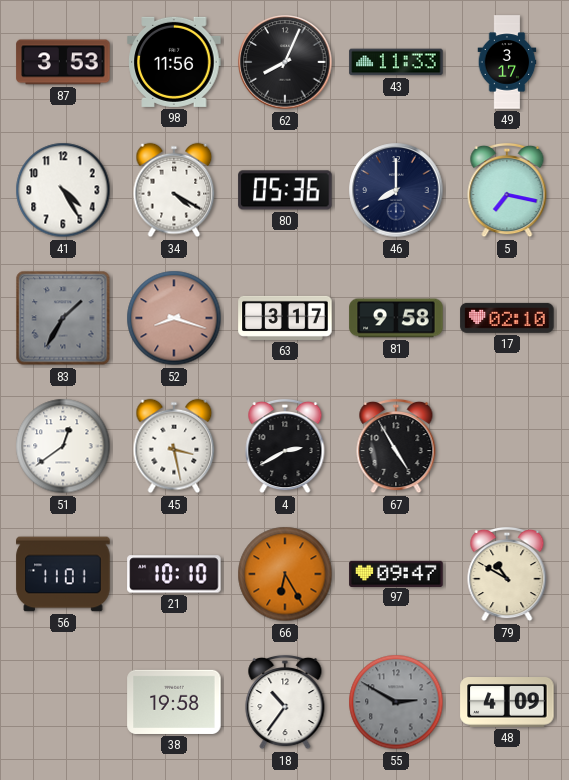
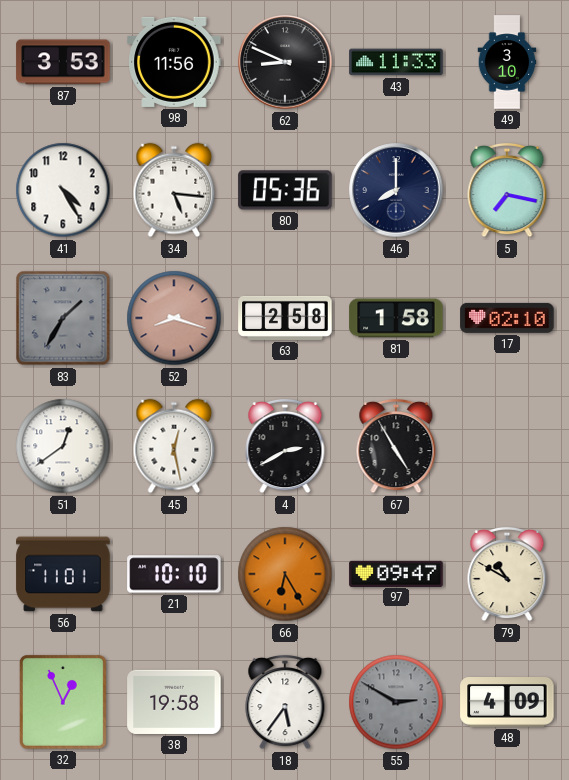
62: 8:04 -> 8:49 (285, 62)
49: 3:17 -> 3:10 (507, 62)
34: 4:20 -> 5:16 (174, 190)
63: 3:17 -> 2:58 (285, 318)
81: 9:58 -> 1:58 (396, 318)
45: 3:28 -> 12:28 (174, 446)
32: none -> 12:56 (63, 702)
18: 10:36 -> 5:36 (285, 702)
